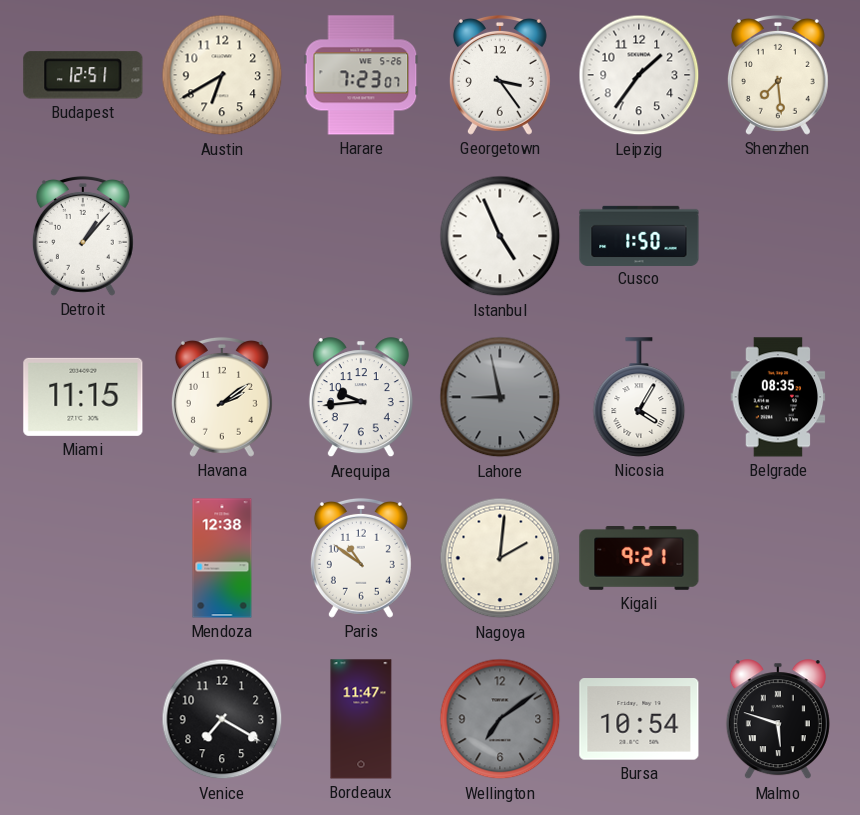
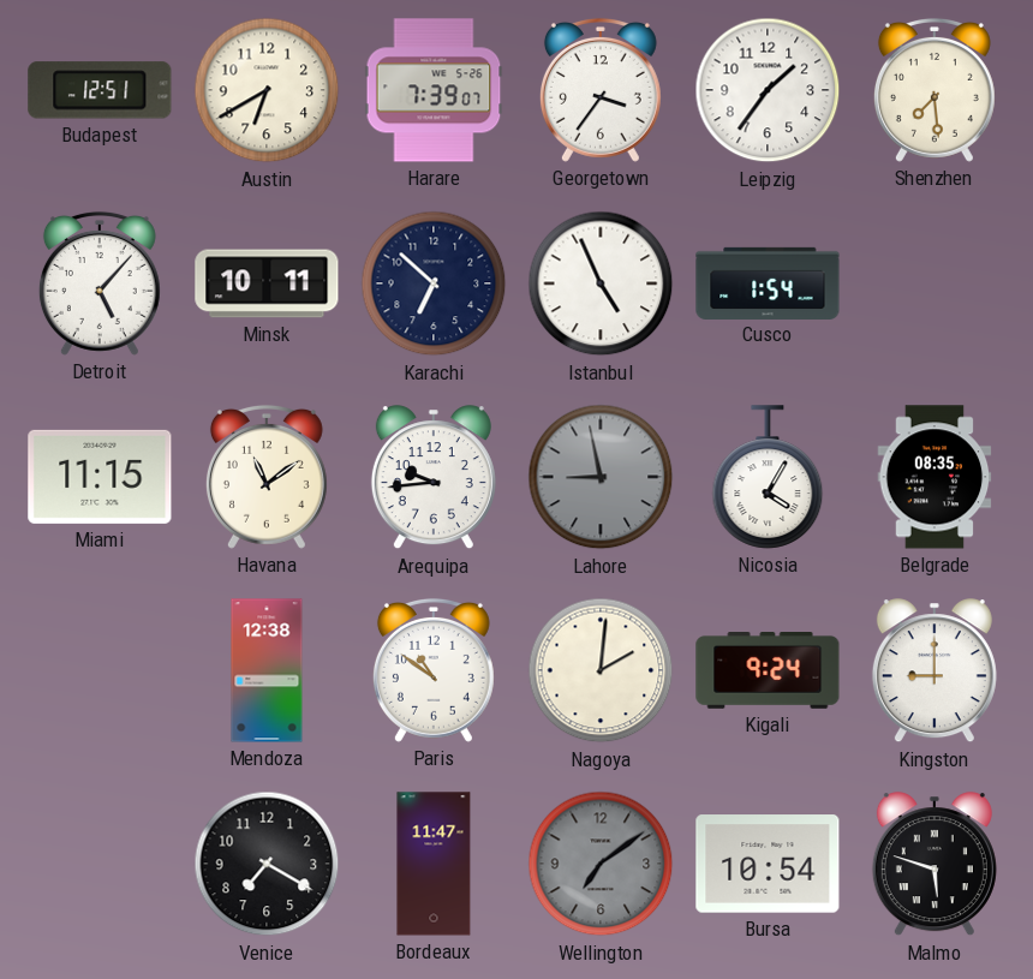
Harare: 7:23 -> 7:39 (434, 90)
Georgetown: 3:24 -> 3:36 (601, 90)
Detroit: 1:07 -> 5:07 (100, 283)
Minsk: none -> 10:11 (267, 283)
Karachi: none -> 6:52 (434, 283)
Cusco: 1:50 -> 1:54 (768, 282)
Havana: 2:09 -> 11:09 (267, 477)
Kigali: 9:21 -> 9:24 (768, 671)
Kingston: none -> 9:00 (935, 671)
